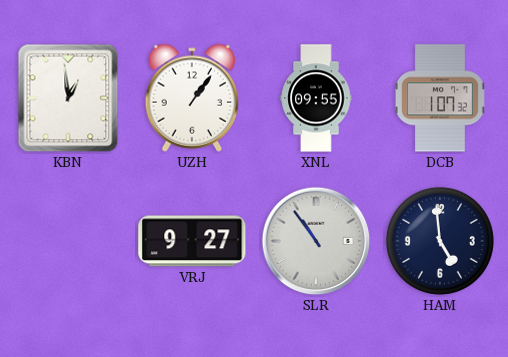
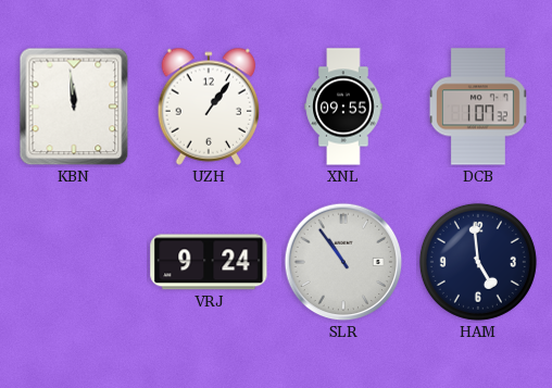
KBN: 12:59 -> 11:59 (74, 107)
VRJ: 9:27 -> 9:24 (209, 262)
